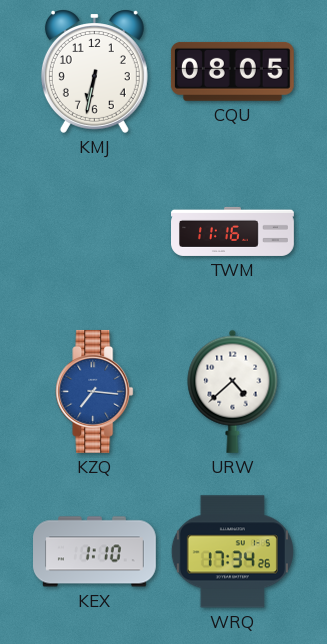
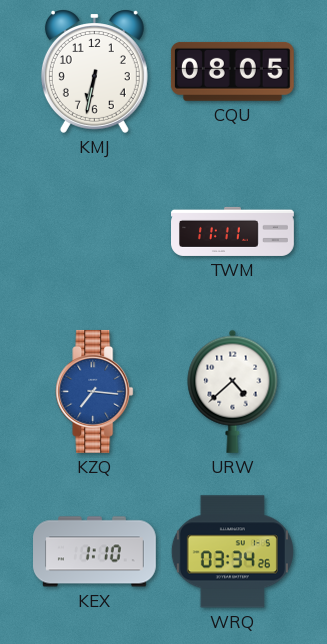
TWM: 11:16 -> 11:11 (233, 231)
WRQ: 17:34 -> 03:34 (232, 552)
